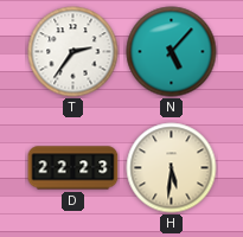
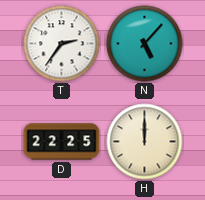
D: 22:23 -> 22:25 (62, 142)
H: 5:31 -> 12:00 (145, 142)
